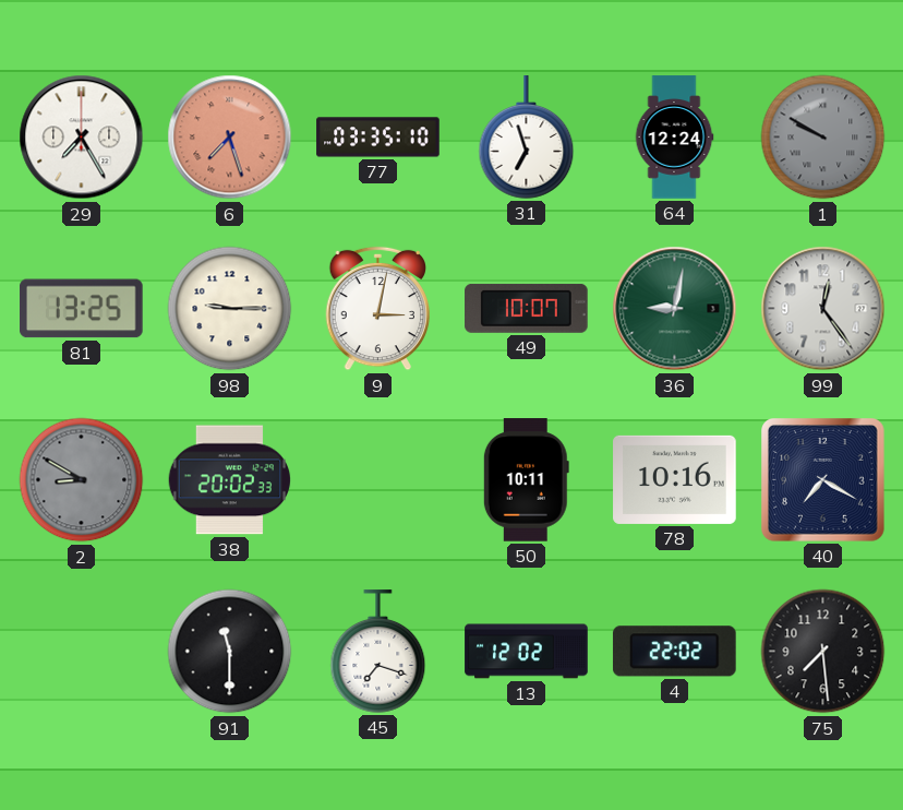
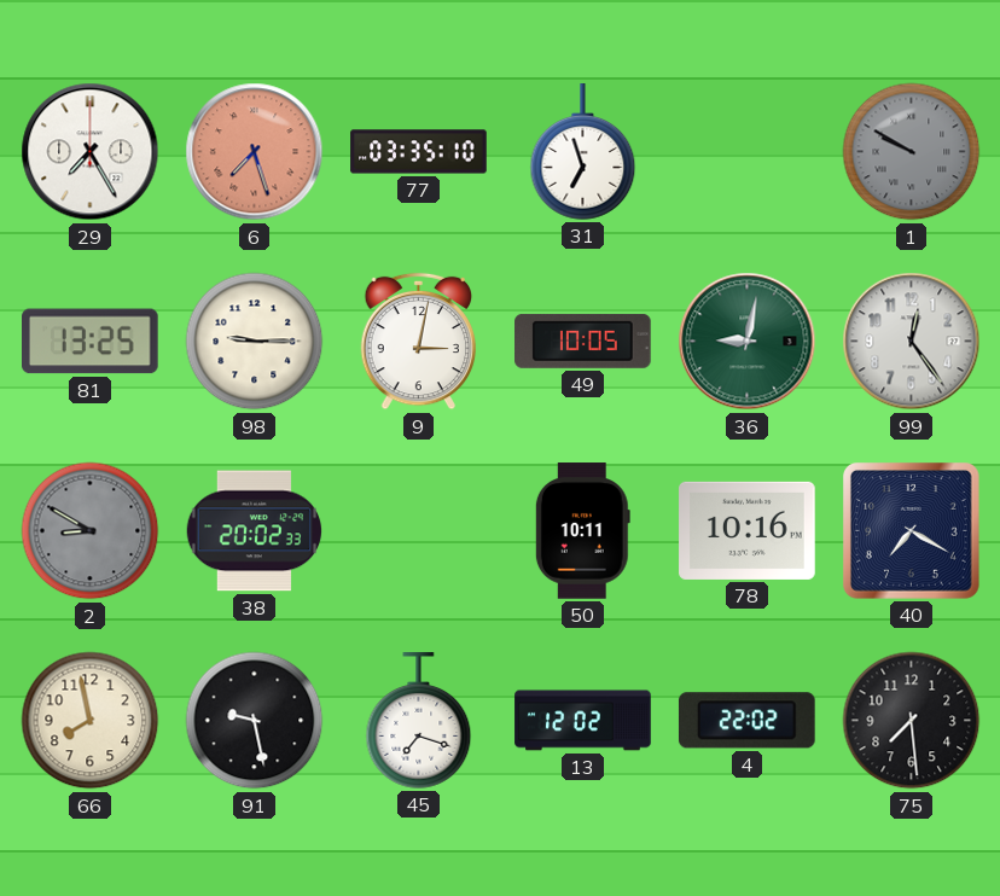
64: 12:24 -> none (674, 138)
49: 10:07 -> 10:05 (583, 341)
66: none -> 7:58 (91, 721)
91: 11:30 -> 9:28 (255, 721)
